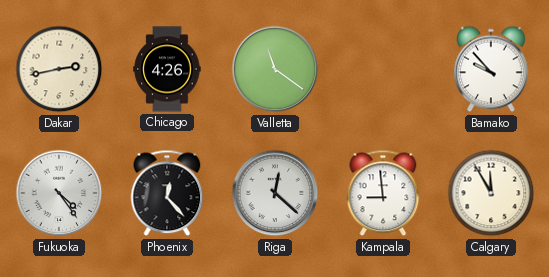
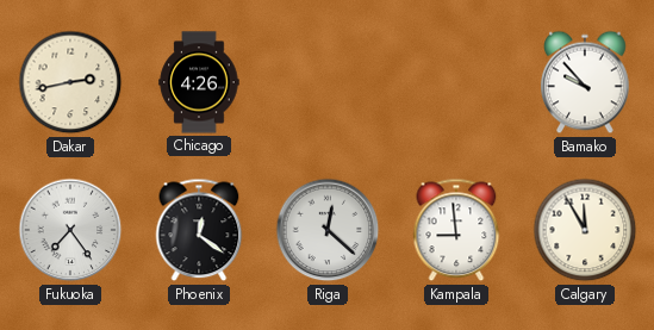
Valletta: 11:21 -> none (275, 69)
Fukuoka: 4:24 -> 7:24 (70, 230)
Phoenix: 12:23 -> 12:21 (199, 230)
